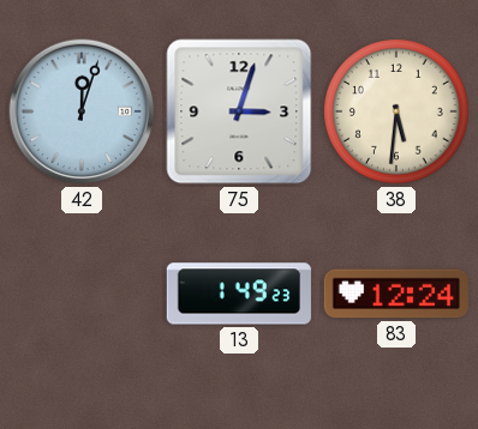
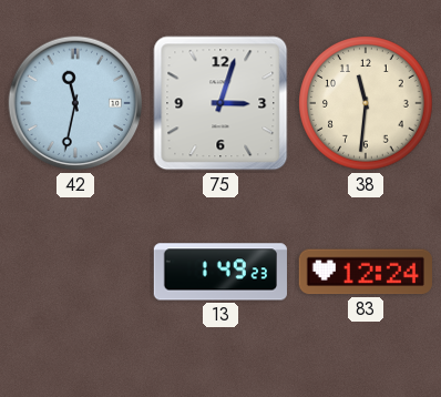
42: 12:03 -> 11:32 (75, 103)
38: 5:31 -> 11:31 (366, 103)
